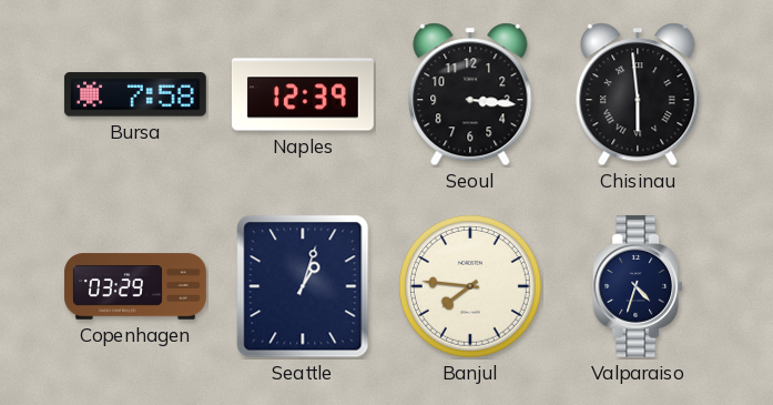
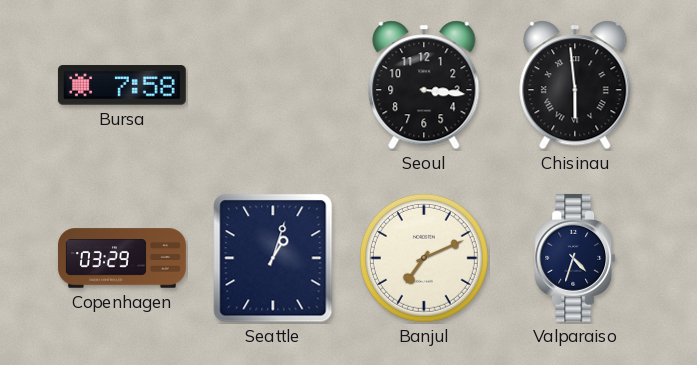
Naples: 12:39 -> none (303, 94)
Banjul: 7:46 -> 7:11 (424, 258)
